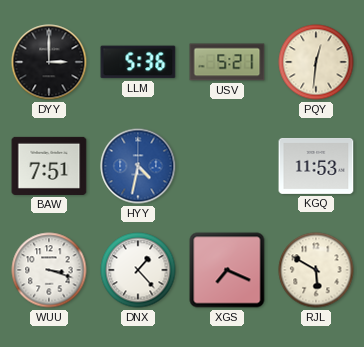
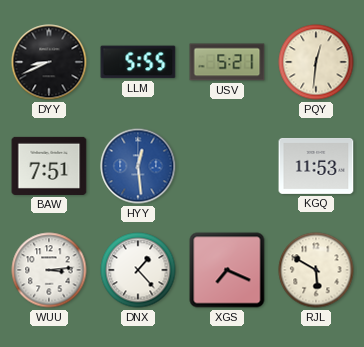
DYY: 3:00 -> 8:41 (49, 62)
LLM: 5:36 -> 5:55 (138, 62)
HYY: 4:32 -> 12:29 (138, 166)
WUU: 3:18 -> 3:14 (49, 270)
